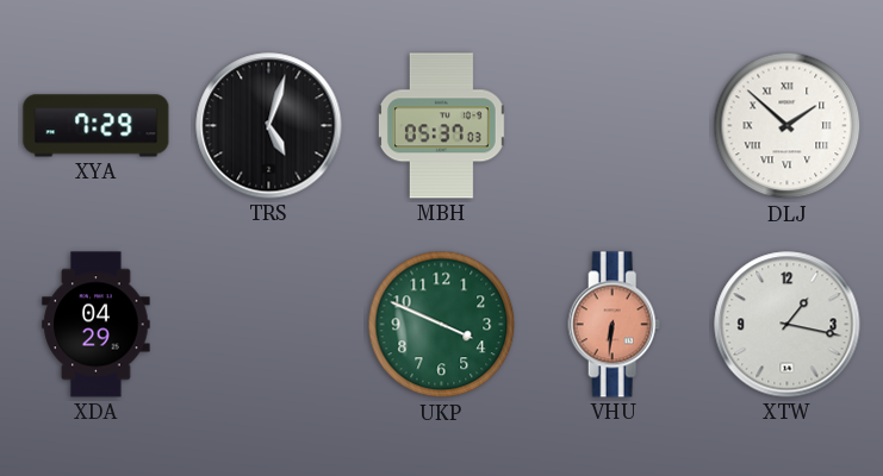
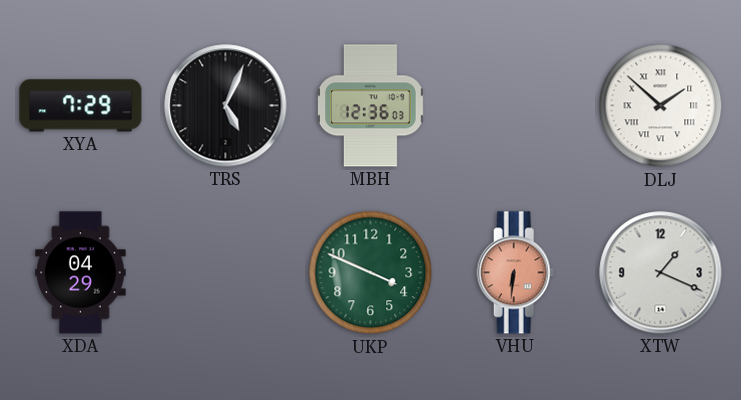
TRS: 5:03 -> 5:04 (226, 106)
MBH: 05:37 -> 12:36 (371, 106)
XTW: 1:17 -> 1:19 (661, 273)
